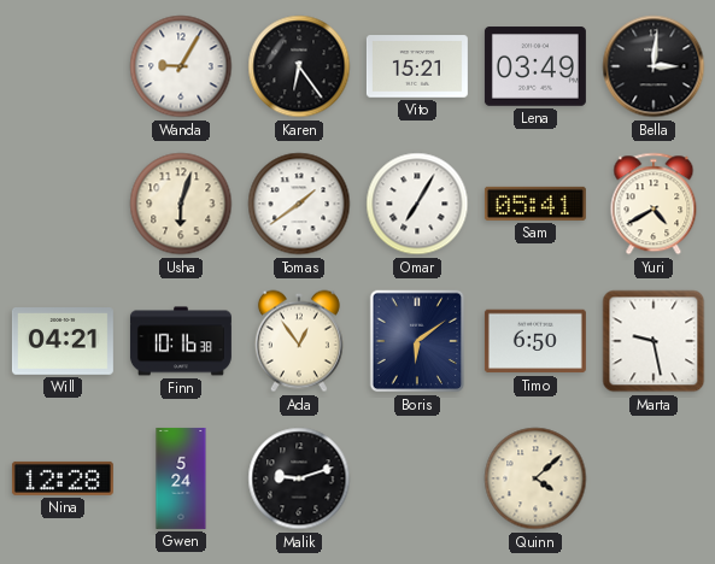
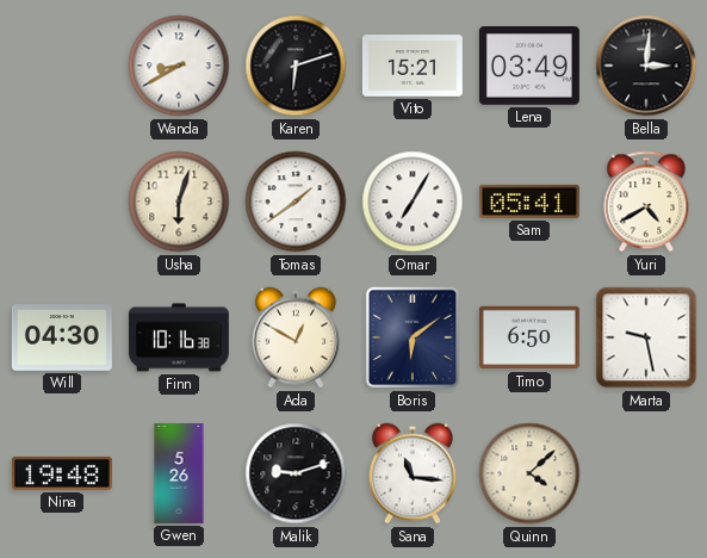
Wanda: 9:05 -> 8:40 (179, 66)
Karen: 6:24 -> 6:12 (296, 66)
Will: 04:21 -> 04:30 (62, 339)
Ada: 12:54 -> 12:50 (296, 337)
Nina: 12:28 -> 19:48 (62, 473)
Gwen: 5:24 -> 5:26 (179, 473)
Sana: none -> 11:16 (413, 473)
